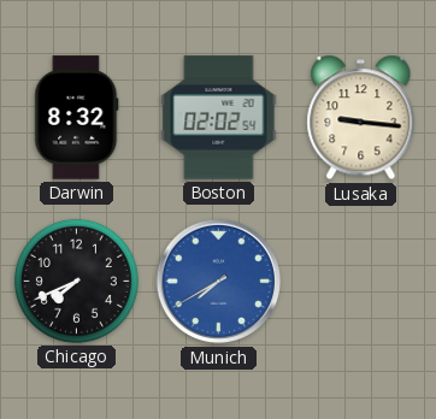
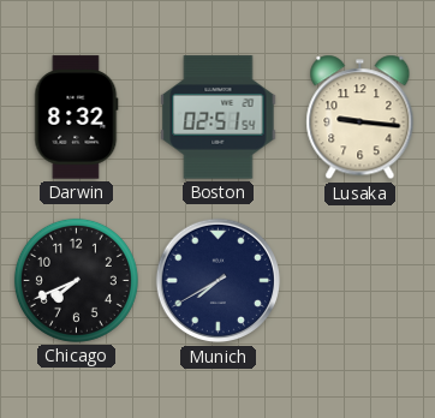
Boston: 02:02 -> 02:51 (219, 118)
Munich dial: blue -> navy (219, 281)
